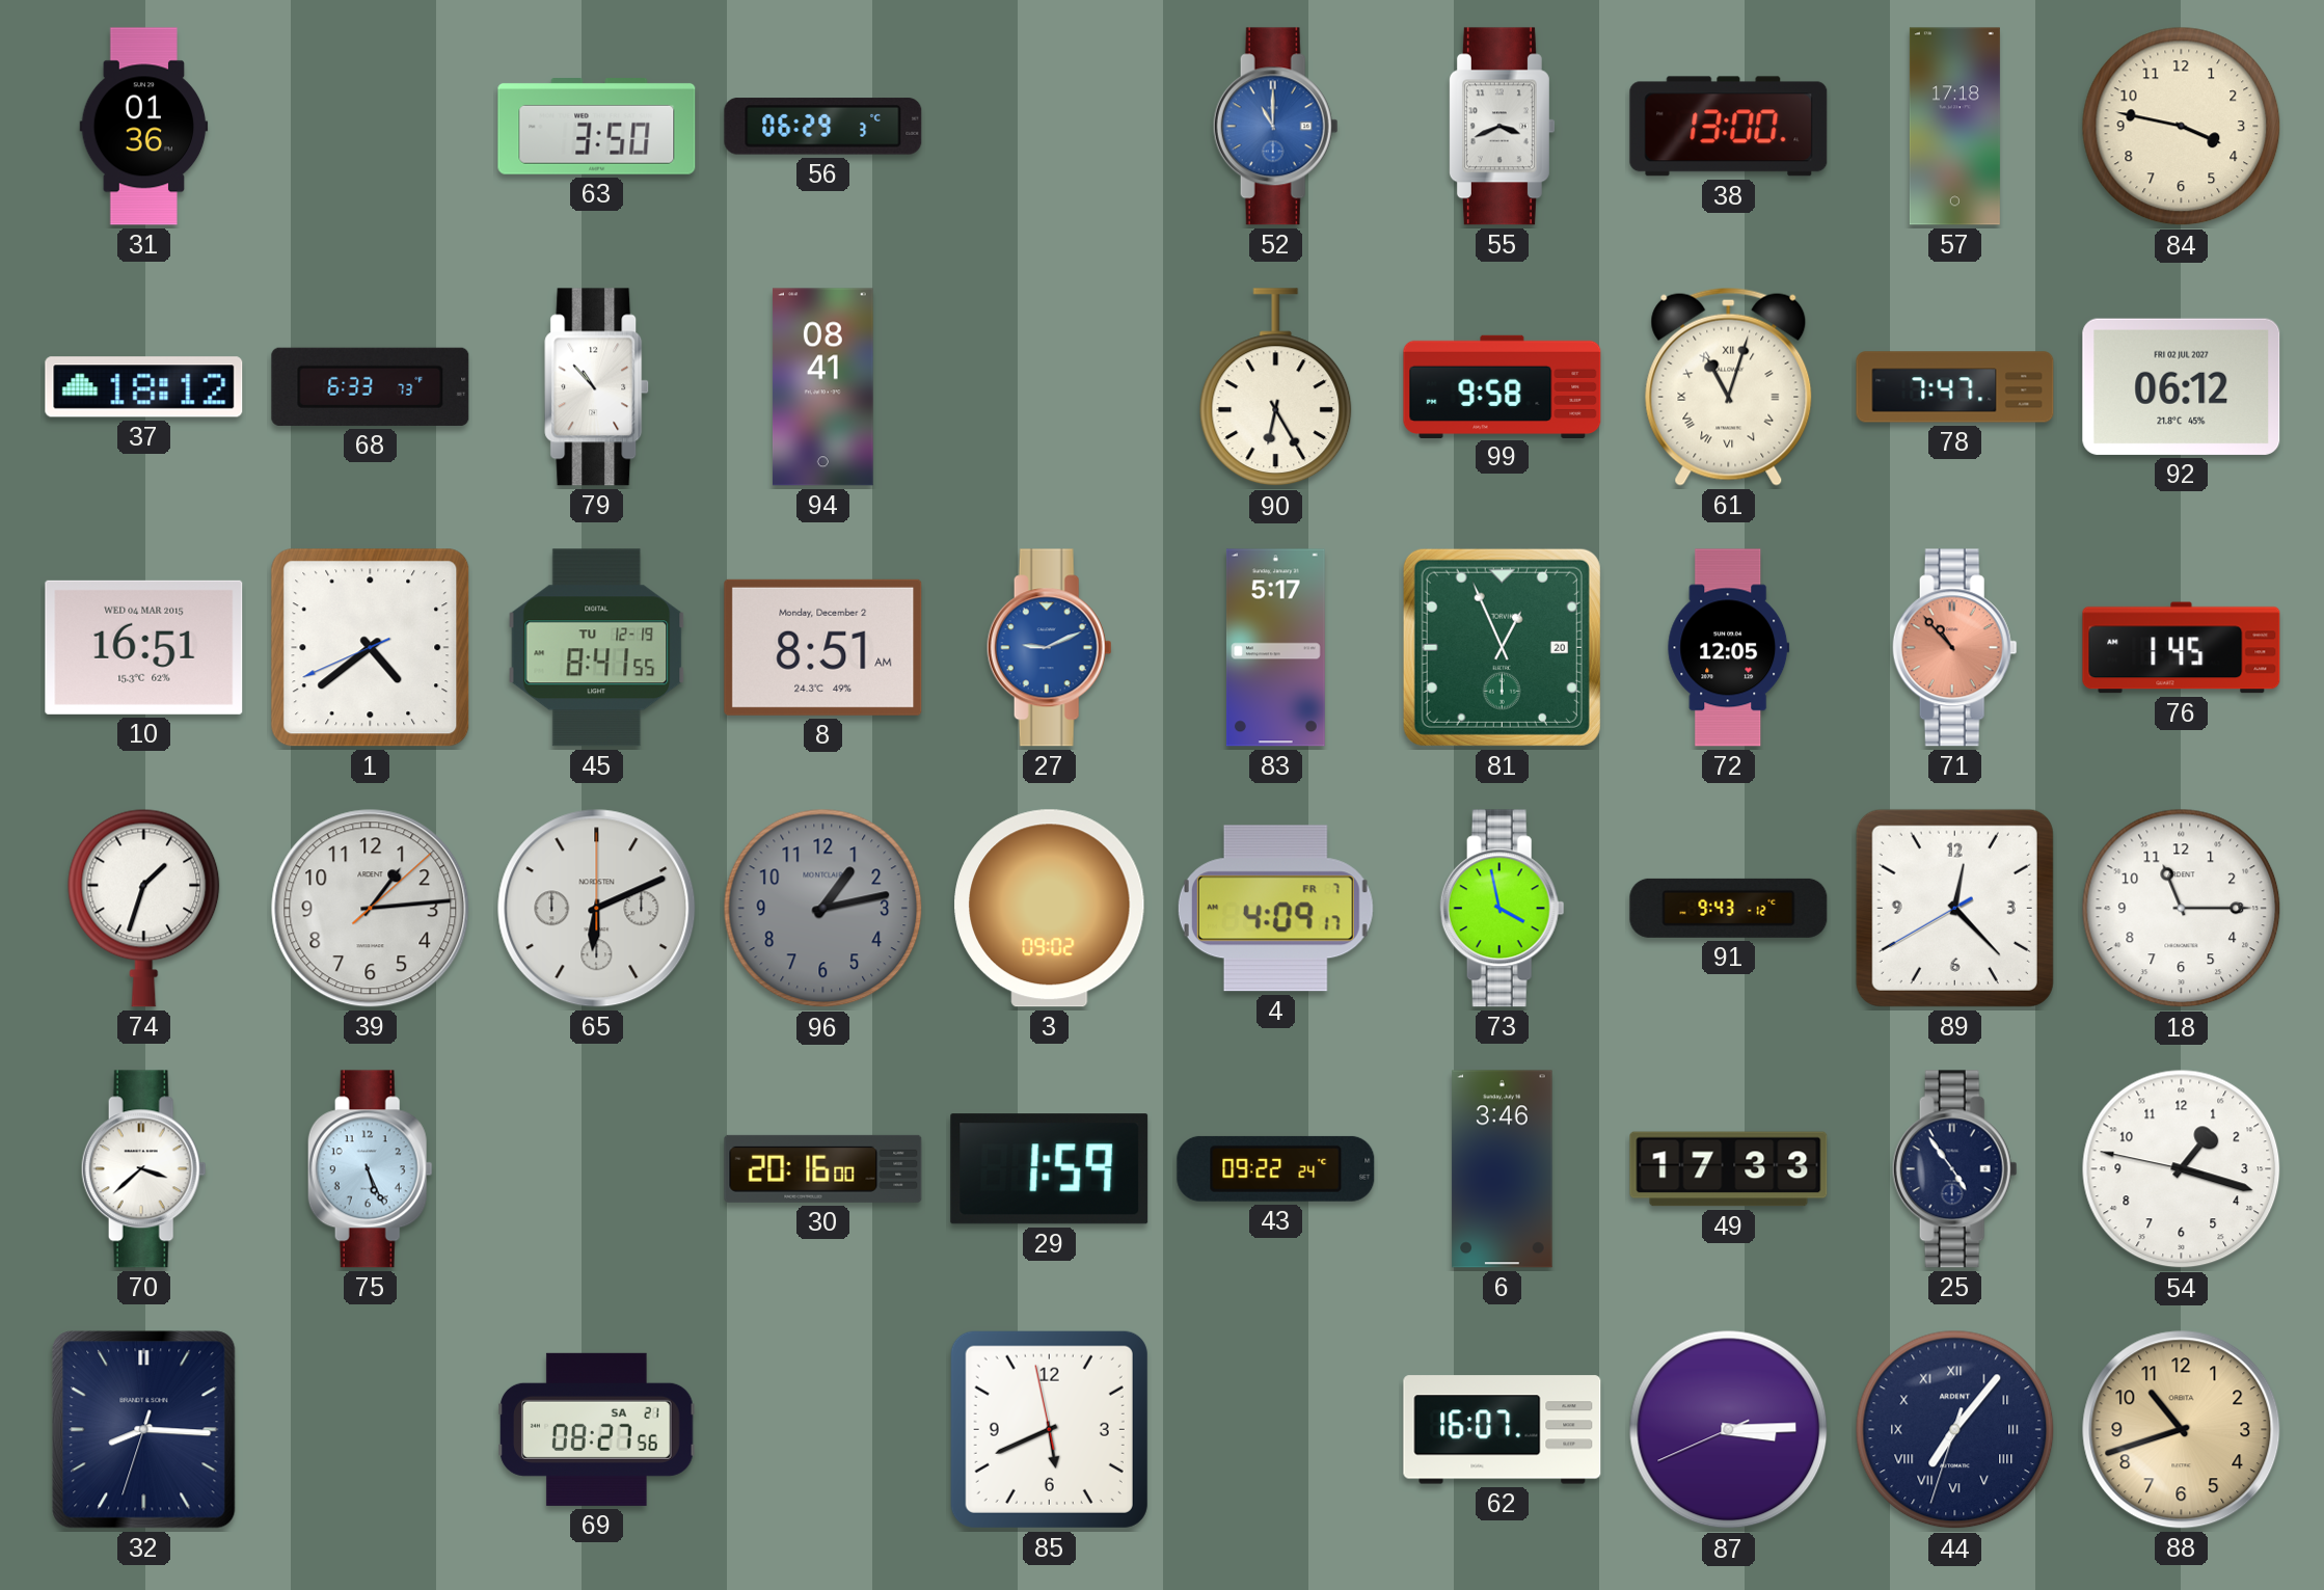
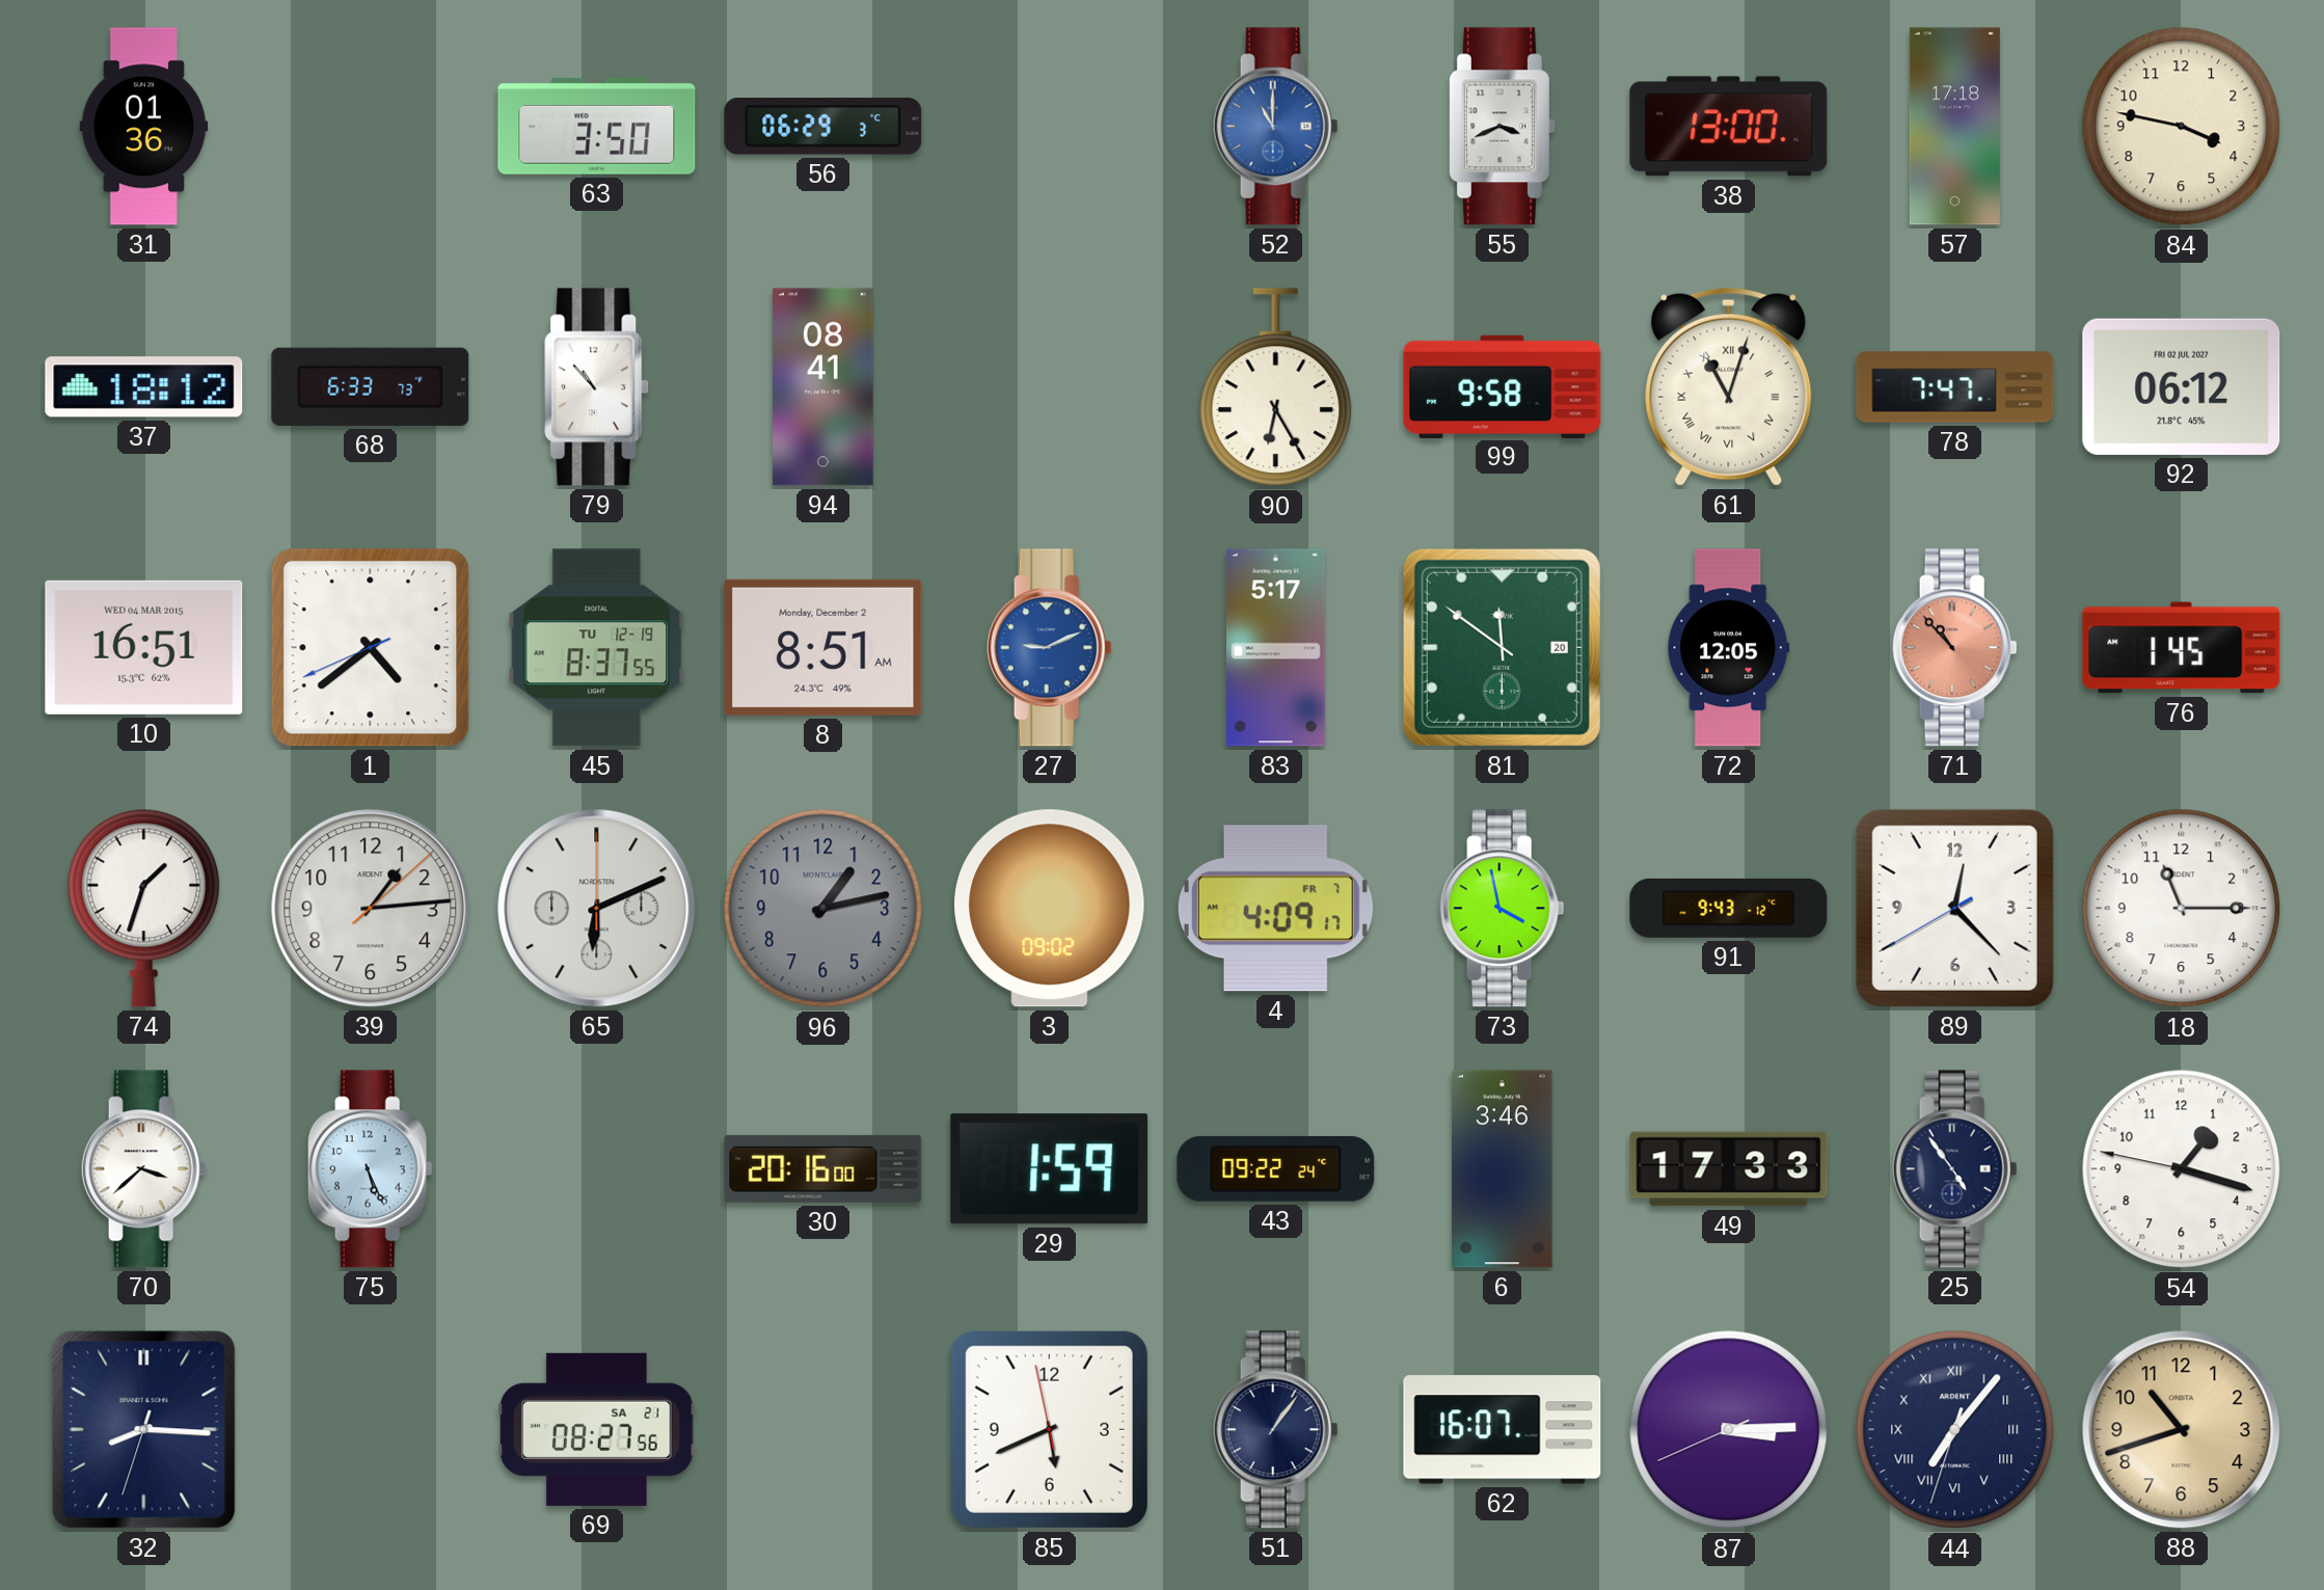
45: 8:41 -> 8:37 (597, 648)
81: 12:56 -> 11:51 (1502, 647)
51: none -> 1:06 (1275, 1430)
